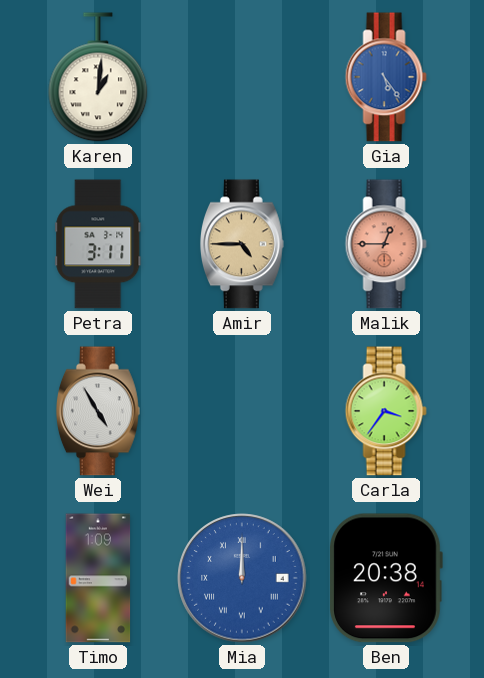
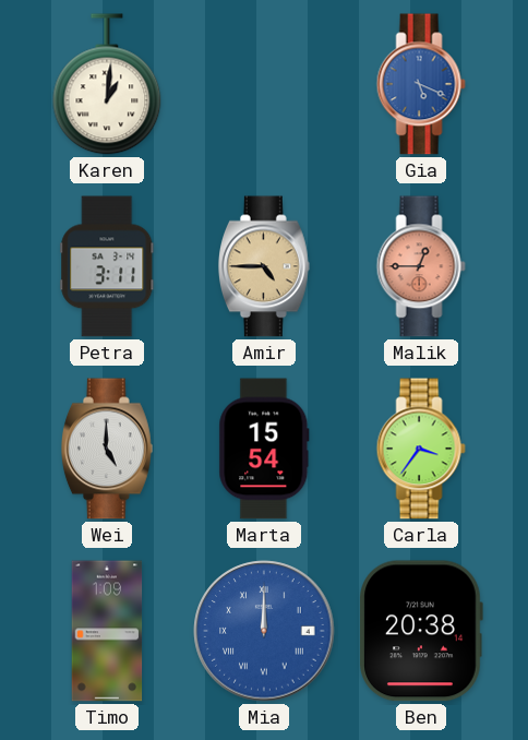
Gia: 5:24 -> 5:19 (421, 84)
Wei: 4:55 -> 5:00 (107, 449)
Marta: none -> 15:54 (264, 449)
